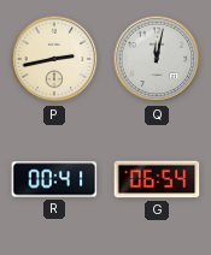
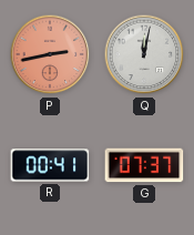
P dial: cream -> salmon (50, 54)
G: 06:54 -> 07:37 (144, 165)
